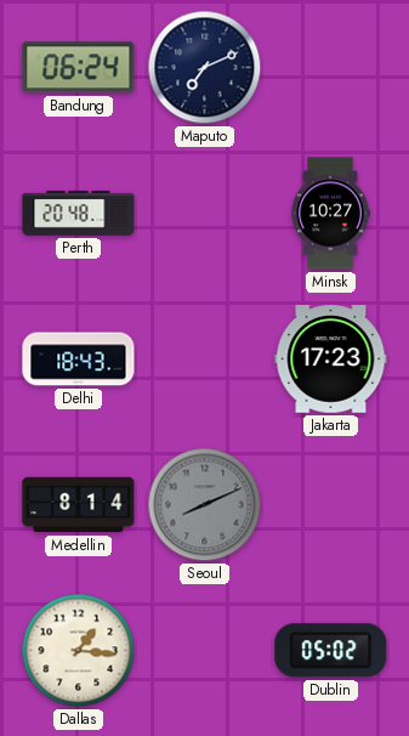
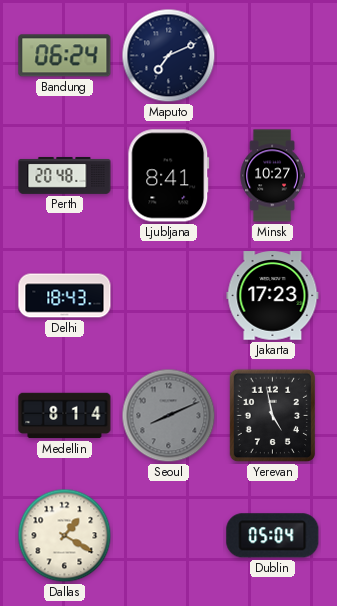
Ljubljana: none -> 8:41 (169, 176)
Yerevan: none -> 4:58 (273, 416)
Dallas: 1:16 -> 1:20 (65, 536)
Dublin: 05:02 -> 05:04 (273, 536)
